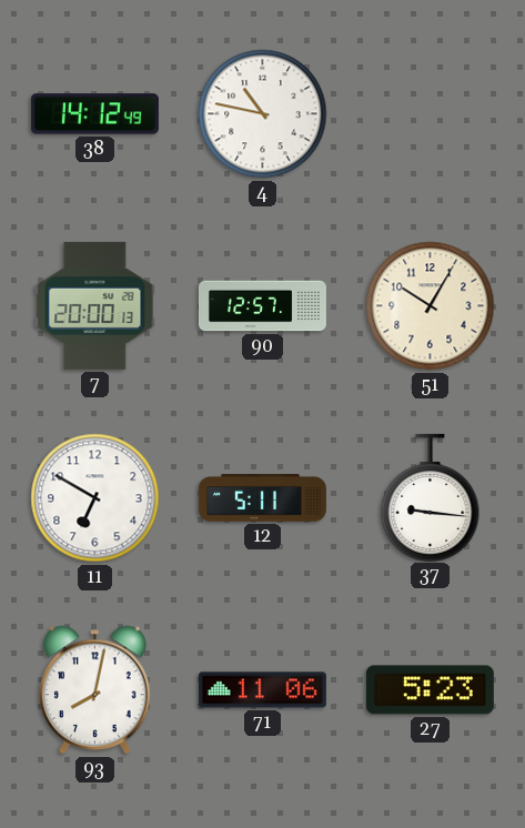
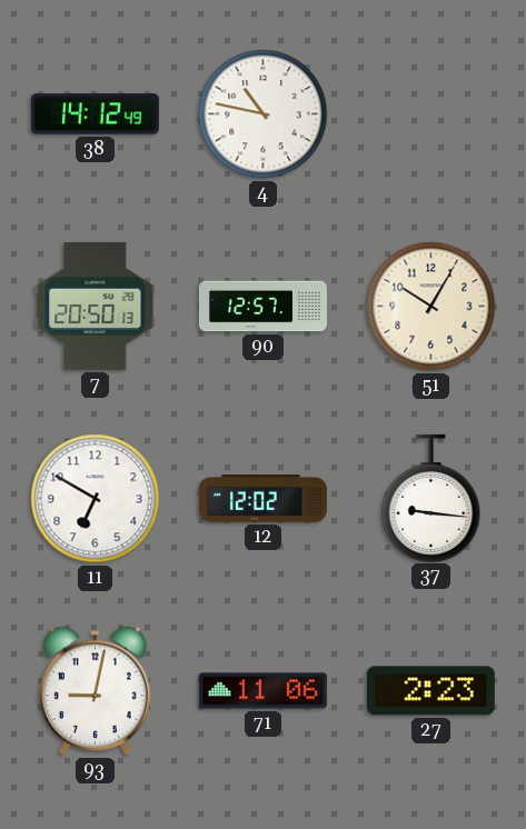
7: 20:00 -> 20:50 (96, 306)
12: 5:11 -> 12:02 (262, 499)
93: 8:02 -> 9:02 (96, 691)
27: 5:23 -> 2:23 (430, 691)
